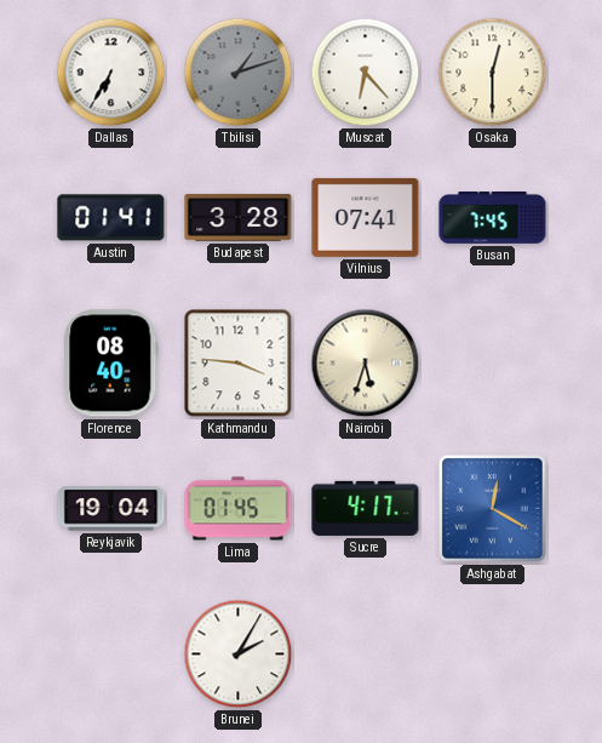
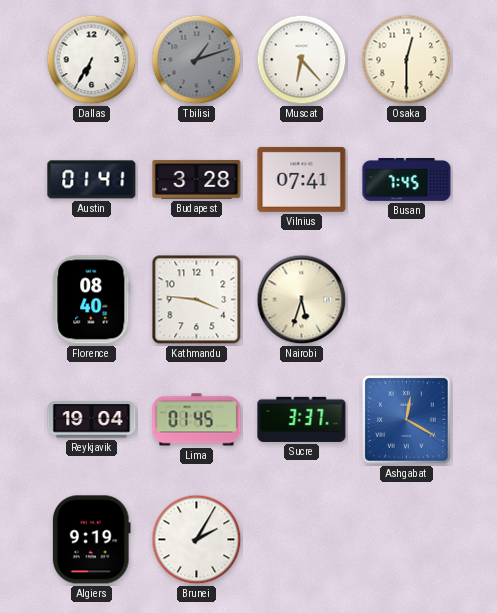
Sucre: 4:17 -> 3:37 (302, 419)
Algiers: none -> 9:19 (91, 540)
